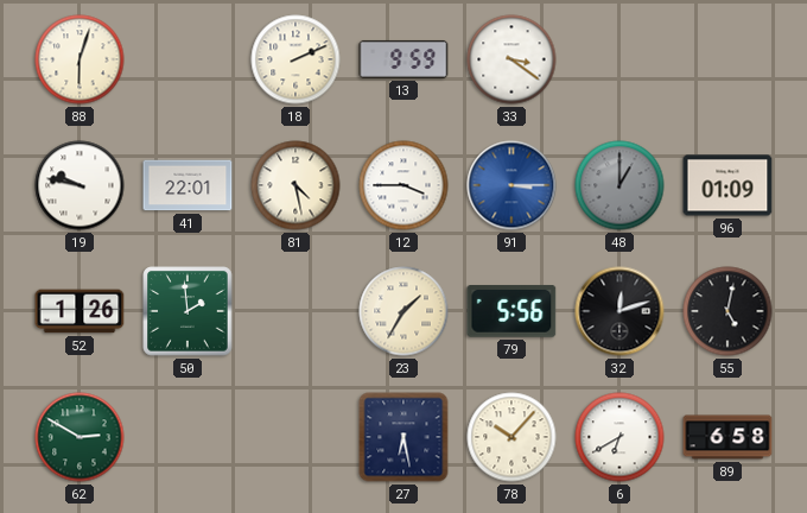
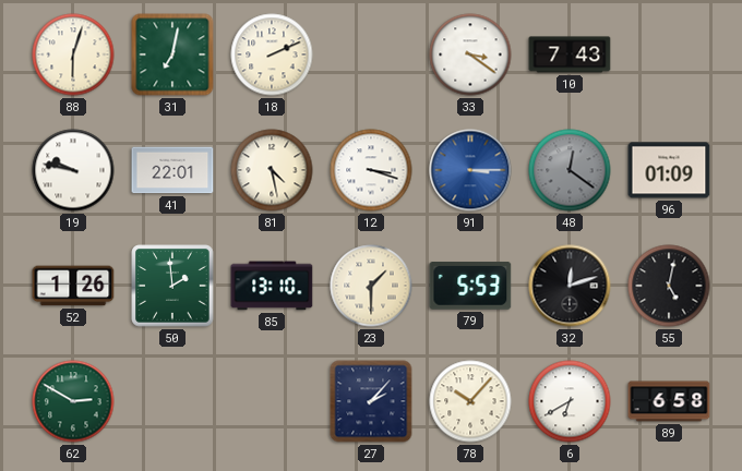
31: none -> 7:02 (172, 55)
13: 9:59 -> none (403, 59)
10: none -> 7:43 (570, 55)
12: 3:45 -> 3:18 (371, 170)
48: 1:00 -> 12:21 (570, 170)
85: none -> 13:10 (272, 286)
23: 1:35 -> 1:30 (371, 286)
79: 5:56 -> 5:53 (470, 287)
27: 6:28 -> 2:07 (371, 401)
